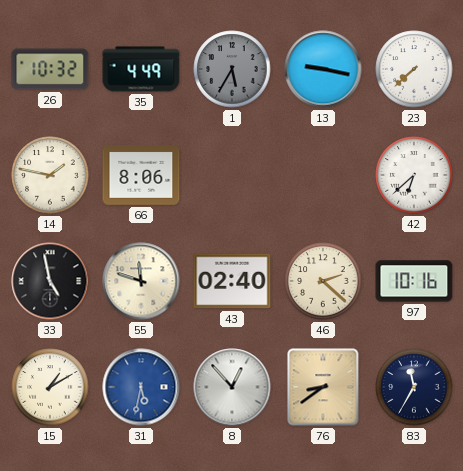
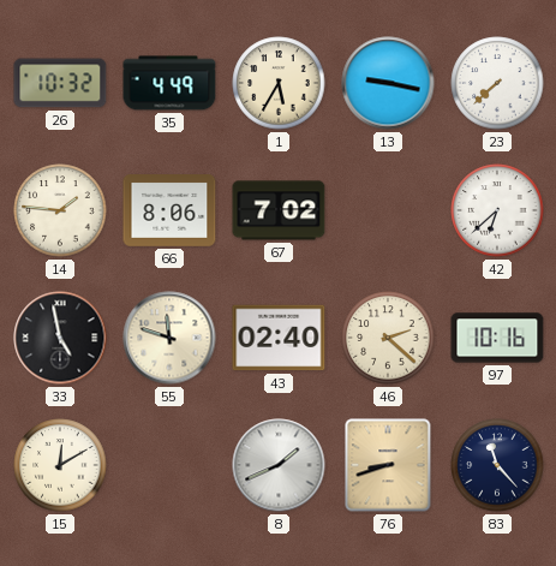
1 dial: grey -> cream (279, 83)
14: 1:47 -> 1:46 (60, 210)
67: none -> 7:02 (279, 210)
15: 1:10 -> 12:10 (60, 465)
31: 5:32 -> none (141, 387)
8: 12:53 -> 1:41 (279, 465)
76: 8:39 -> 8:42 (388, 465)
83: 11:35 -> 11:23 (497, 465)
